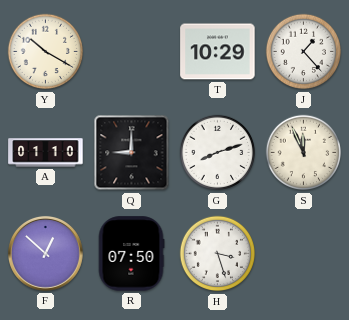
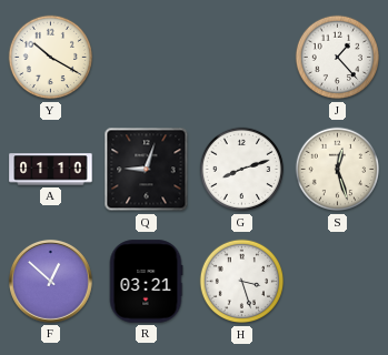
T: 10:29 -> none (218, 52)
Q: 9:00 -> 9:03 (147, 170)
S: 11:56 -> 12:27 (338, 170)
R: 07:50 -> 03:21 (146, 282)
